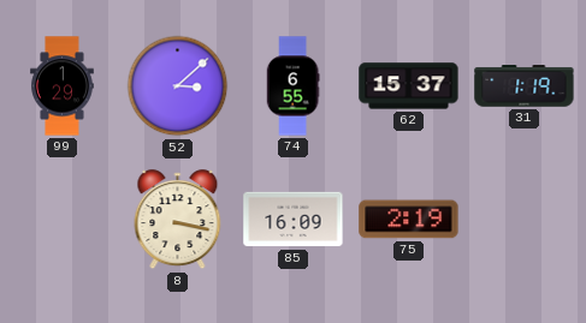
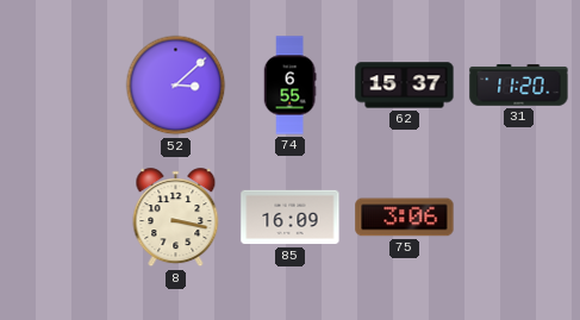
99: 1:29 -> none (63, 86)
31: 1:19 -> 11:20 (519, 86)
75: 2:19 -> 3:06 (405, 218)
